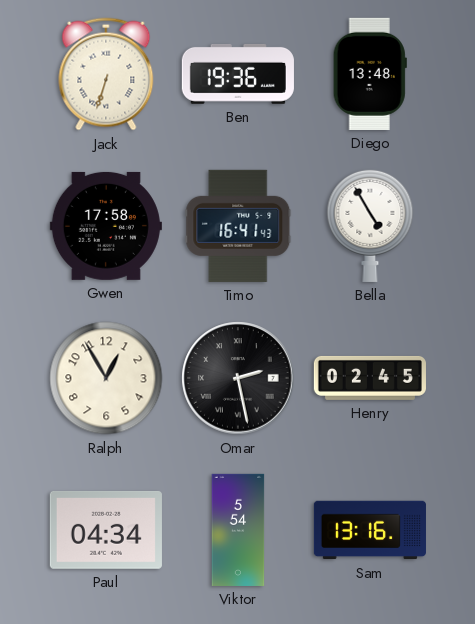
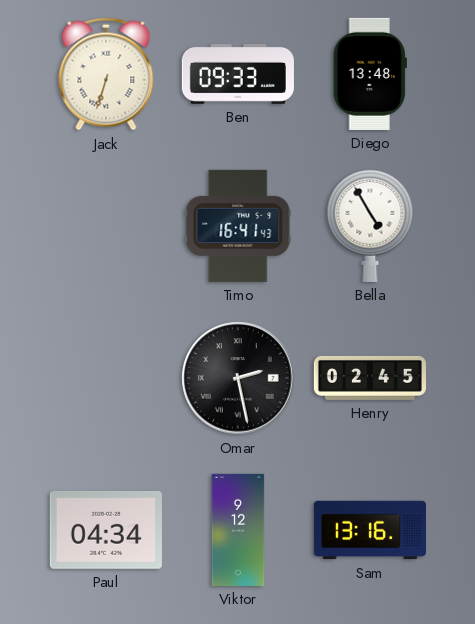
Ben: 19:36 -> 09:33 (238, 74)
Gwen: 17:58 -> none (106, 226)
Ralph: 12:55 -> none (106, 378)
Viktor: 5:54 -> 9:12 (238, 530)
